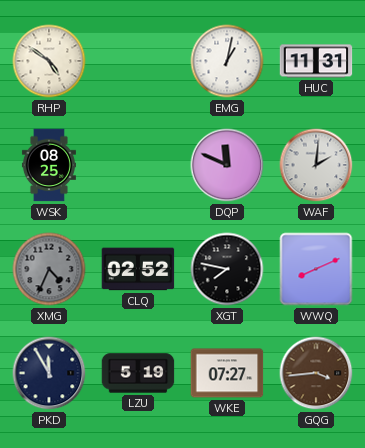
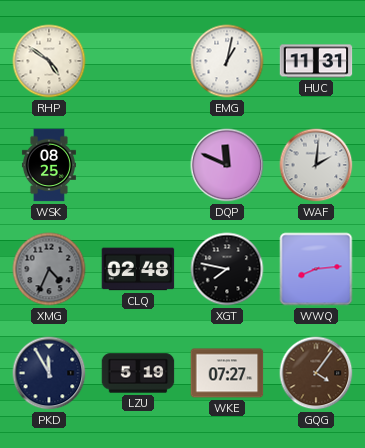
CLQ: 02:52 -> 02:48 (138, 269)
WWQ: 8:11 -> 8:14 (316, 269)
GQG: 3:44 -> 4:06 (316, 373)
